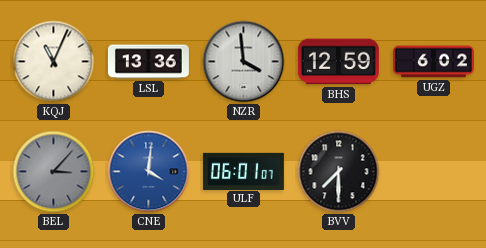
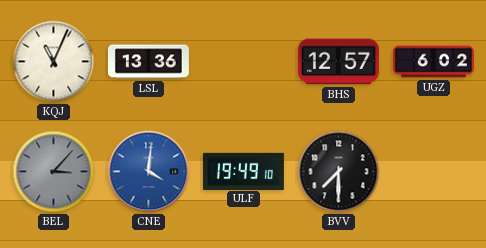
NZR: 3:59 -> none (244, 62)
BHS: 12:59 -> 12:57 (338, 62)
ULF: 06:01 -> 19:49 (243, 171)
